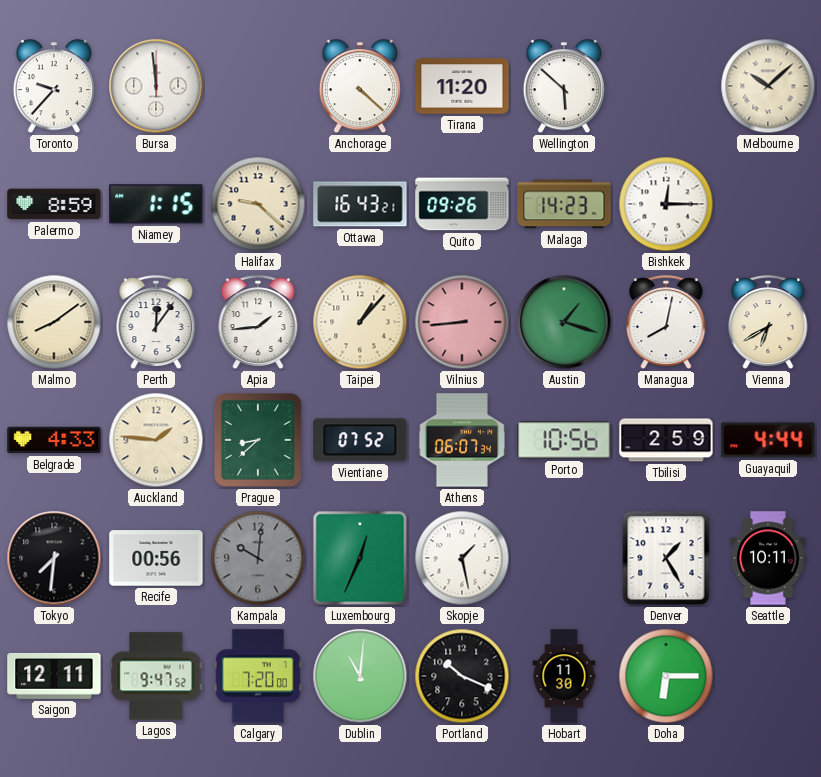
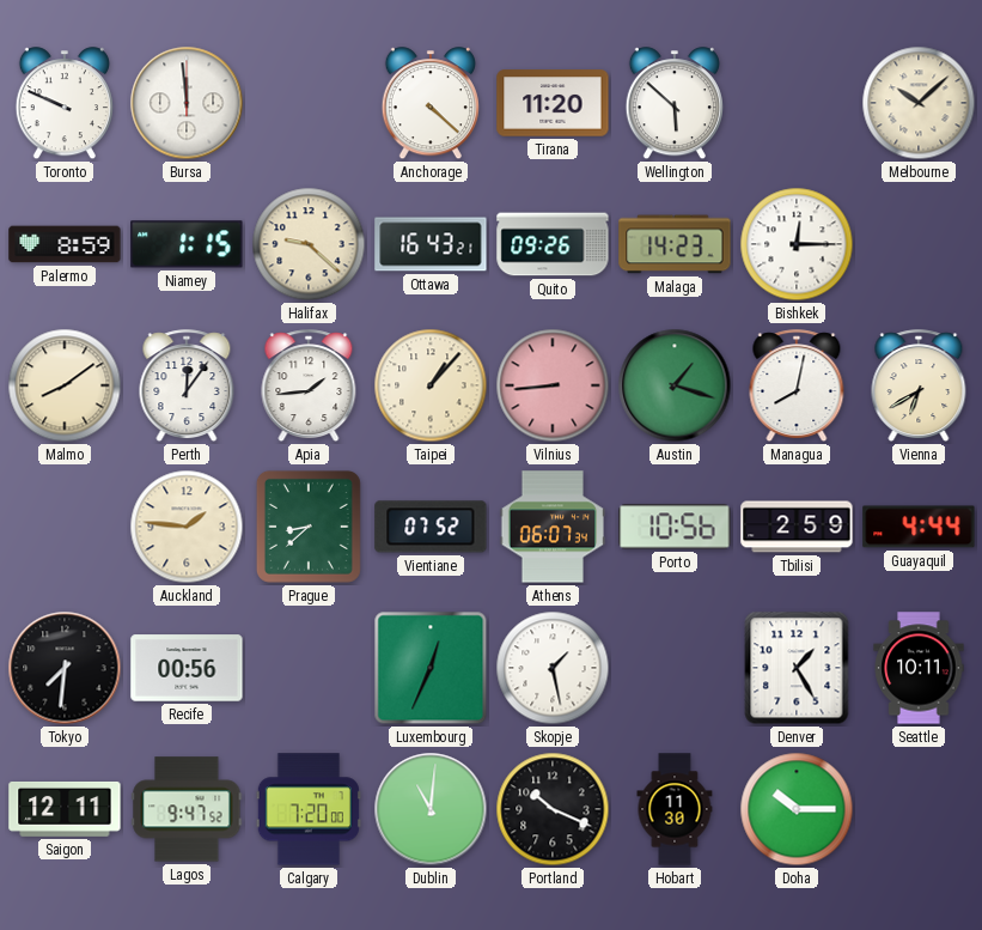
Toronto: 9:37 -> 9:49 (65, 104)
Belgrade: 4:33 -> none (54, 440)
Kampala: 10:01 -> none (258, 558)
Doha: 6:15 -> 10:15 (797, 809)
